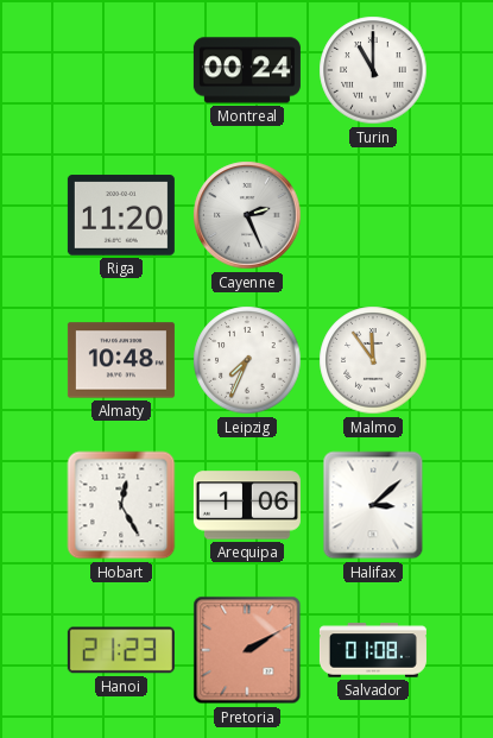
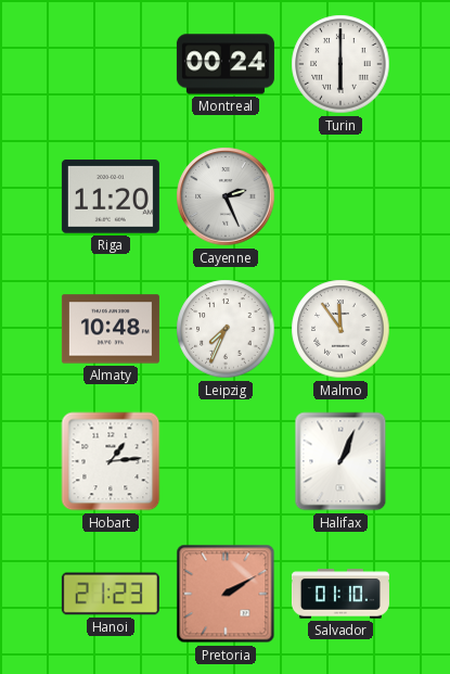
Turin: 11:00 -> 6:00 (340, 64)
Hobart: 12:25 -> 1:14 (111, 461)
Arequipa: 1:06 -> none (247, 505)
Halifax: 3:08 -> 1:04 (340, 461)
Salvador: 01:08 -> 01:10 (340, 594)
